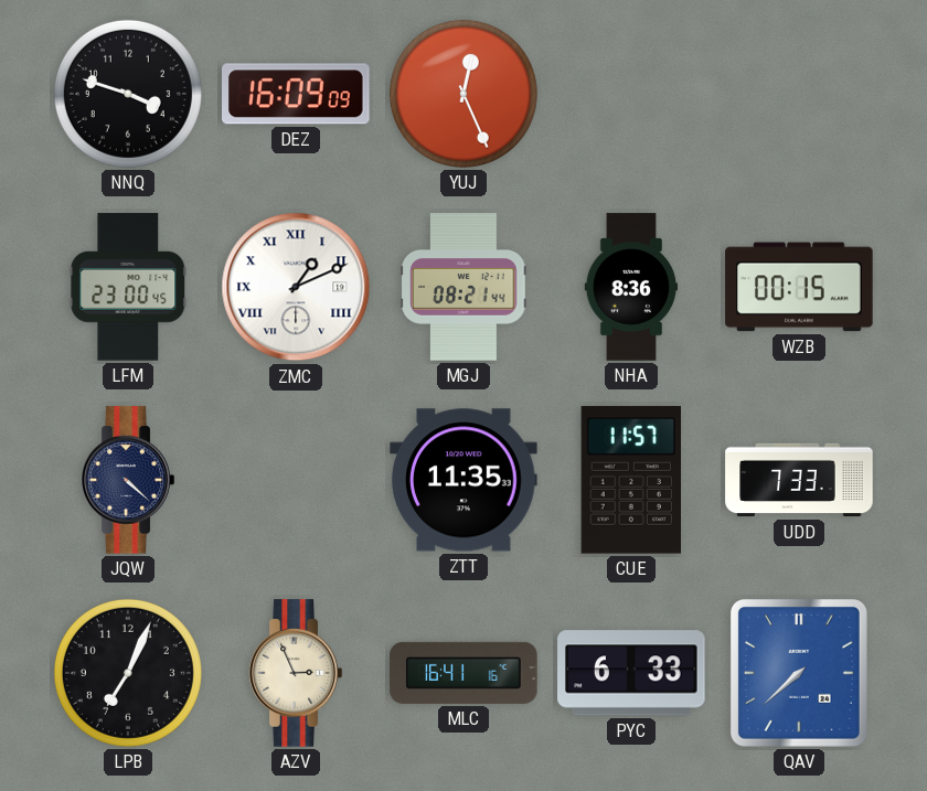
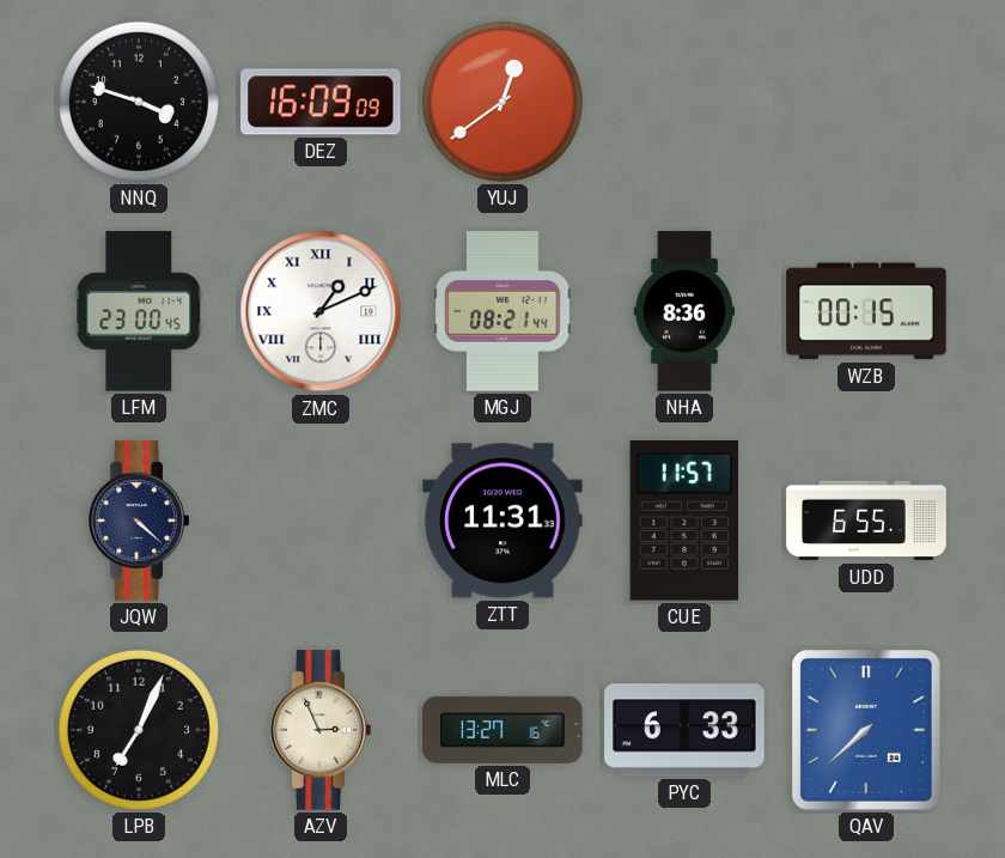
YUJ: 12:26 -> 12:39 (502, 102)
ZTT: 11:35 -> 11:31 (502, 521)
UDD: 7:33 -> 6:55 (866, 521)
MLC: 16:41 -> 13:27 (502, 730)
